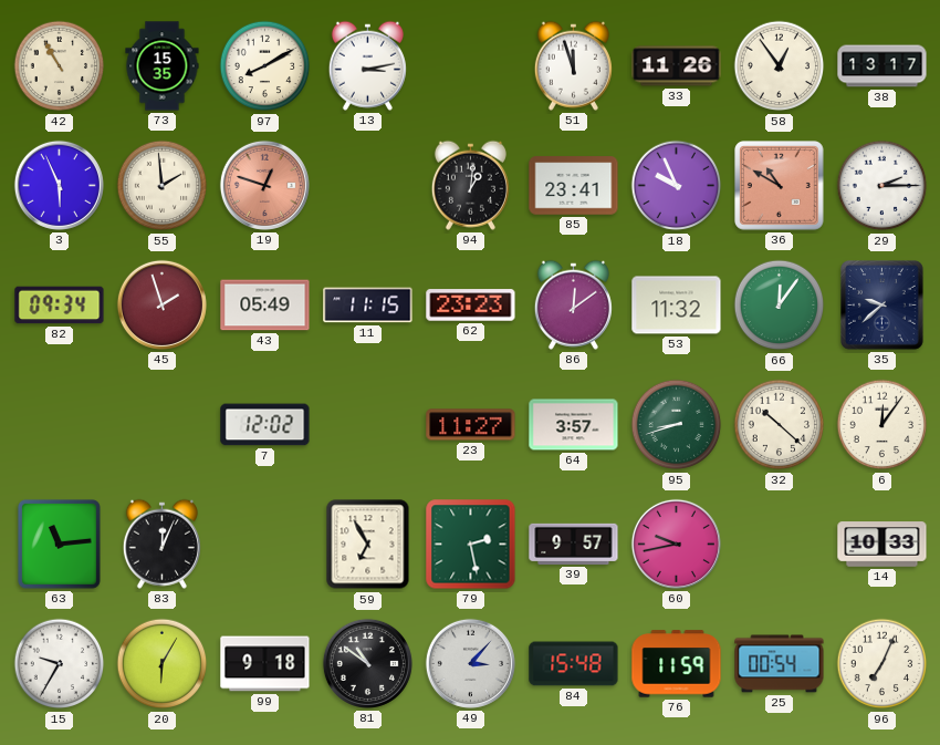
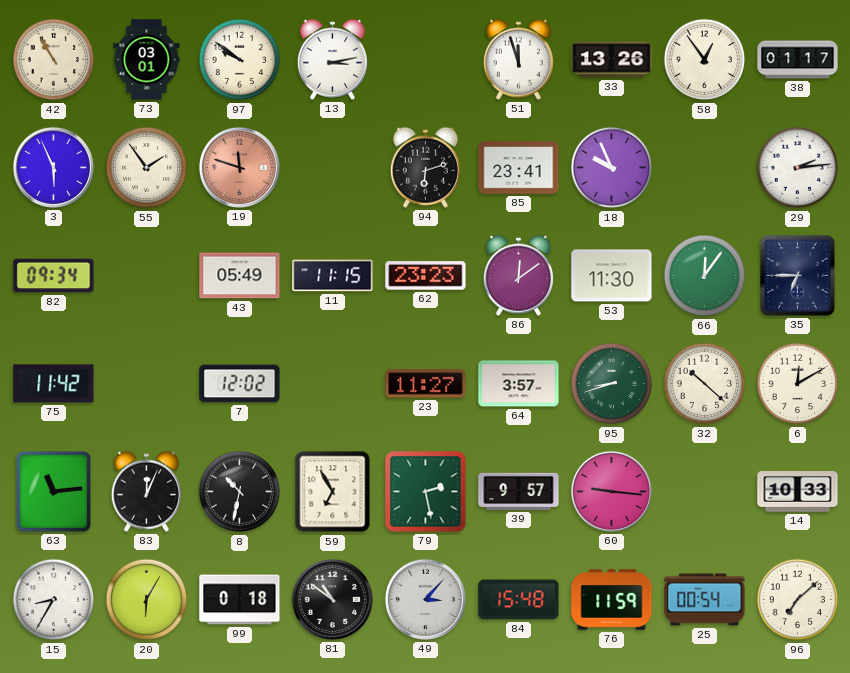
73: 15:35 -> 03:01 (147, 60)
97: 8:10 -> 9:51 (240, 60)
33: 11:26 -> 13:26 (612, 60)
38: 13:17 -> 01:17 (798, 60)
55: 1:59 -> 1:54 (147, 168)
19: 12:48 -> 11:48 (239, 167)
94: 1:01 -> 6:12 (425, 167)
36: 10:50 -> none (780, 186)
29: 2:15 -> 2:14 (798, 168)
45: 1:57 -> none (161, 304)
53: 11:32 -> 11:30 (612, 276)
35: 9:38 -> 6:45 (798, 276)
75: none -> 11:42 (54, 384)
6: 12:06 -> 12:10 (798, 384)
8: none -> 10:32 (240, 492)
60: 9:43 -> 9:16 (611, 491)
15: 9:35 -> 8:35 (54, 600)
99: 9:18 -> 0:18 (240, 600)
96: 7:04 -> 7:08 (798, 600)
